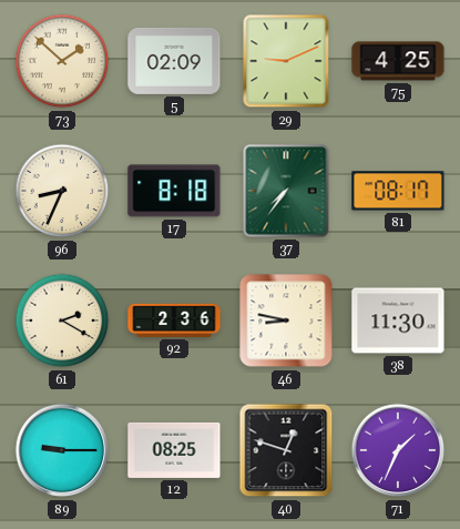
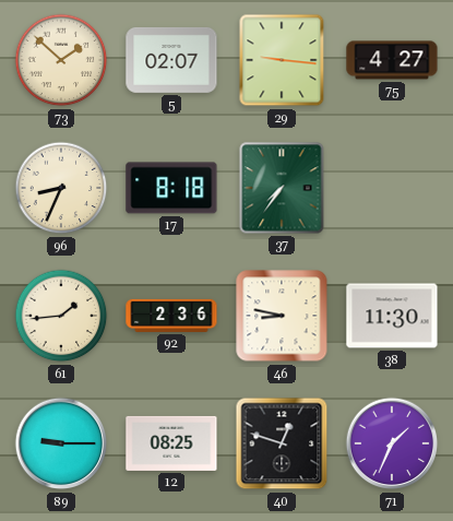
5: 02:09 -> 02:07 (171, 60)
29: 9:11 -> 9:16 (282, 60)
75: 4:25 -> 4:27 (392, 60)
81: 08:17 -> none (398, 191)
61: 2:20 -> 1:44 (61, 316)
